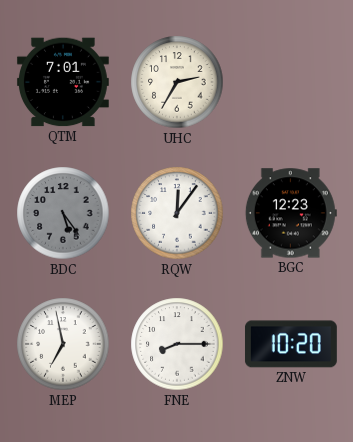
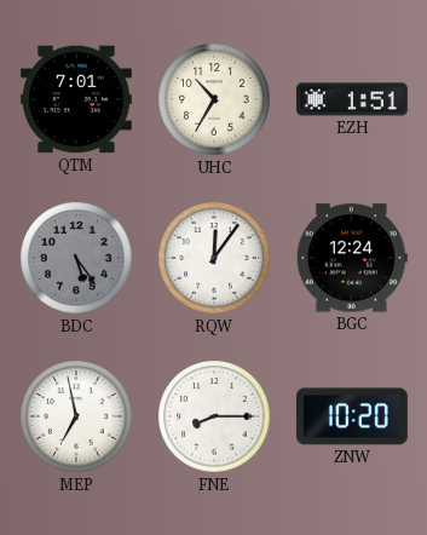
UHC: 2:35 -> 10:35 (214, 99)
EZH: none -> 1:51 (352, 99)
BGC: 12:23 -> 12:24 (352, 258)
